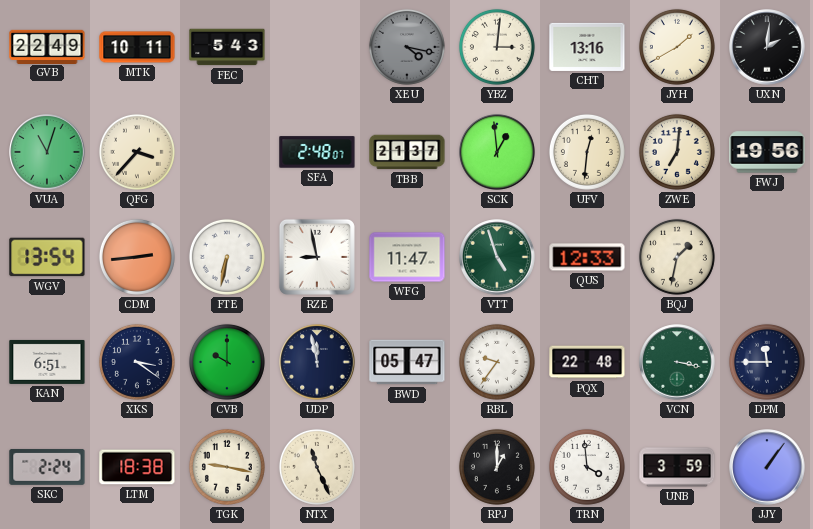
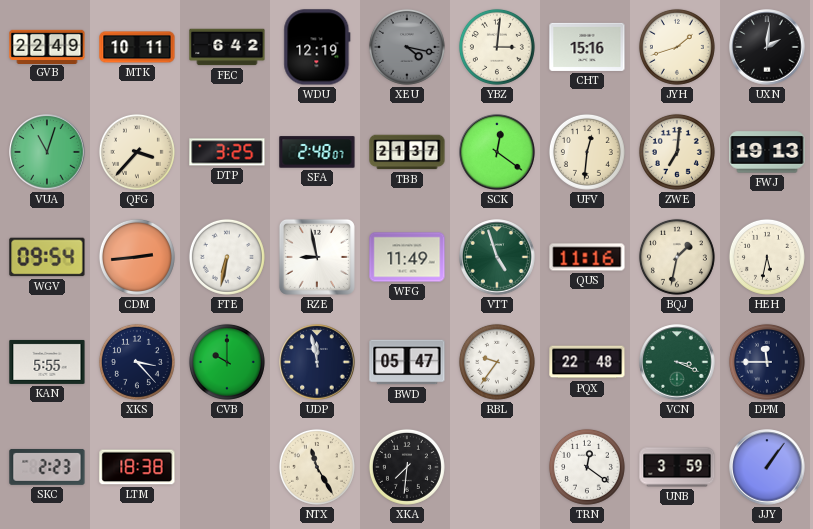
FEC: 5:43 -> 6:42 (227, 47)
WDU: none -> 12:19 (317, 47)
CHT: 13:16 -> 15:16 (587, 47)
JYH: 1:40 -> 1:42 (677, 47)
DTP: none -> 3:25 (227, 152)
SCK: 12:59 -> 12:21 (497, 152)
FWJ: 19:56 -> 19:13 (767, 152)
WGV: 13:54 -> 09:54 (47, 257)
WFG: 11:47 -> 11:49 (407, 257)
QUS: 12:33 -> 11:16 (587, 257)
HEH: none -> 5:32 (767, 257)
KAN: 6:51 -> 5:55 (47, 362)
XKS: 3:21 -> 3:23 (137, 362)
VCN: 3:17 -> 3:19 (677, 362)
SKC: 2:24 -> 2:23 (47, 467)
TGK: 9:17 -> none (227, 467)
NTX: 11:26 -> 11:25 (317, 467)
XKA: none -> 7:31 (407, 467)
RPJ: 1:00 -> none (497, 467)
TRN: 3:59 -> 12:21 (587, 467)
